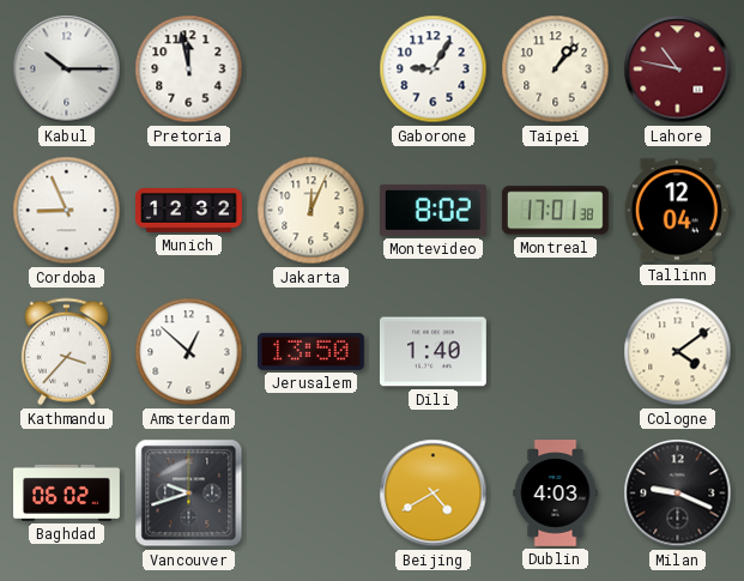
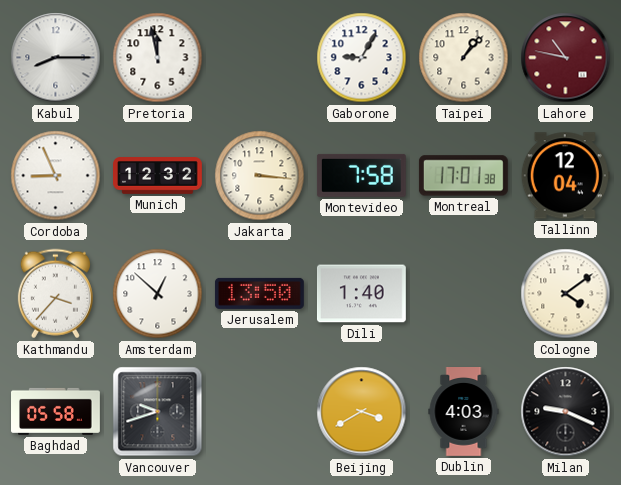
Kabul: 10:15 -> 8:15 (56, 58)
Jakarta: 12:04 -> 3:16 (260, 176)
Montevideo: 8:02 -> 7:58 (361, 175)
Baghdad: 06:02 -> 05:58 (56, 411)
Beijing: 4:40 -> 3:40 (362, 412)
